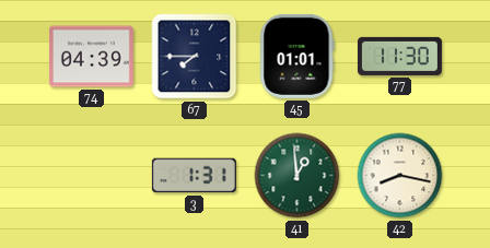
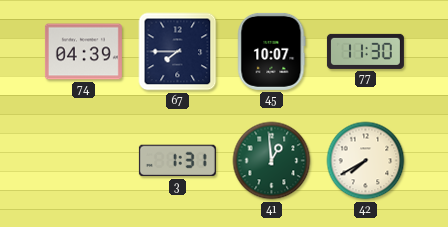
45: 01:01 -> 10:07 (272, 51)
42: 8:17 -> 7:40 (366, 161)
